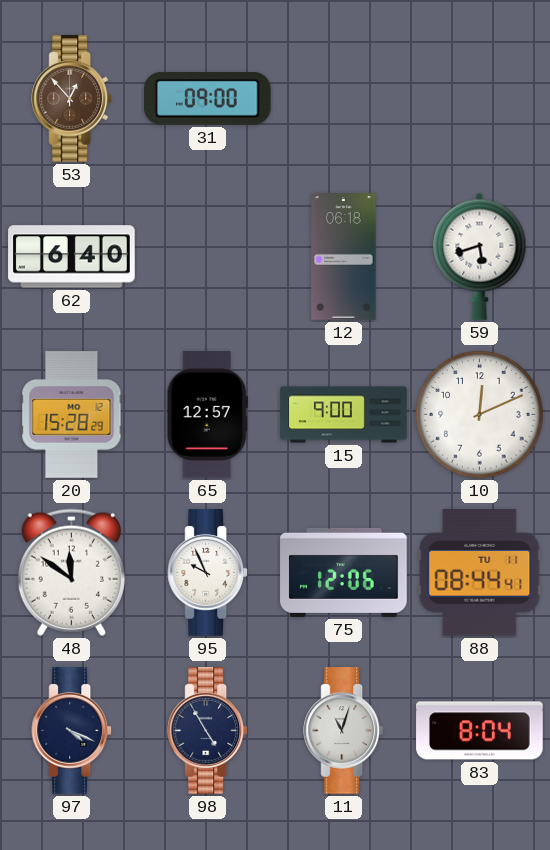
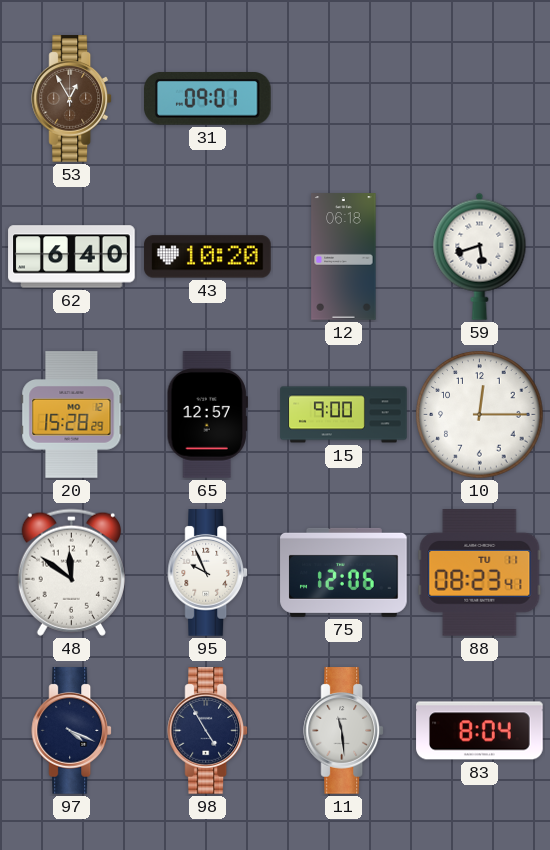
53: 12:53 -> 12:55 (72, 99)
31: 09:00 -> 09:01 (208, 99)
43: none -> 10:20 (208, 257)
10: 12:11 -> 12:15 (480, 415)
88: 08:44 -> 08:23 (480, 573)
11: 11:03 -> 11:29 (344, 731)
